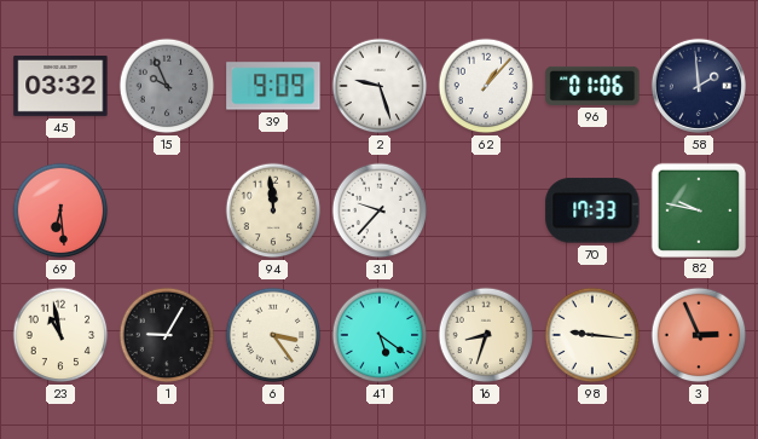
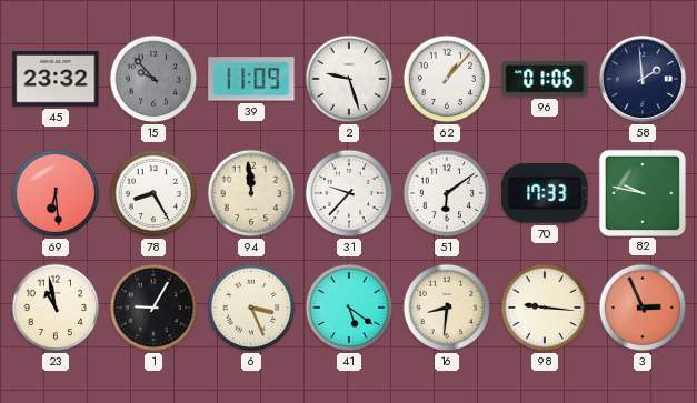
45: 03:32 -> 23:32 (56, 80)
15: 9:56 -> 9:53 (153, 79)
39: 9:09 -> 11:09 (251, 79)
78: none -> 8:25 (153, 193)
51: none -> 6:09 (447, 193)
6: 3:24 -> 3:26 (251, 308)
16: 8:33 -> 8:31 (447, 308)
